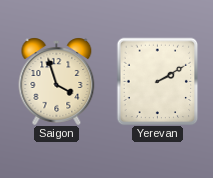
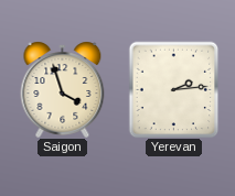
Yerevan: 2:10 -> 2:14 (174, 89)
